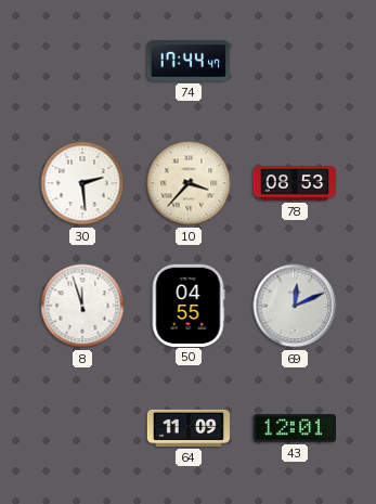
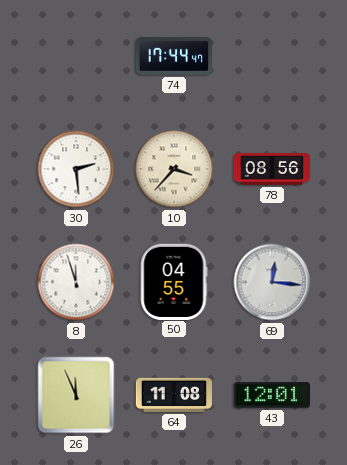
78: 08:53 -> 08:56 (272, 169)
69: 12:11 -> 12:16 (272, 282)
26: none -> 11:56 (76, 395)
64: 11:09 -> 11:08 (173, 395)
